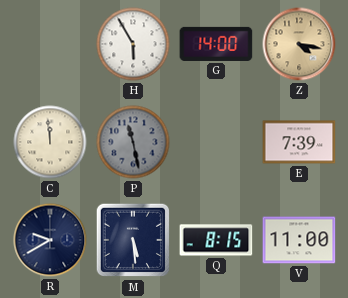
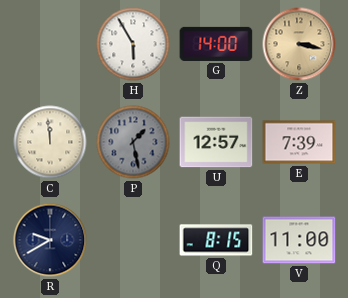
Z: 4:17 -> 3:17 (299, 44)
P: 11:28 -> 1:28 (133, 142)
U: none -> 12:57 (216, 142)
M: 5:29 -> none (133, 240)
